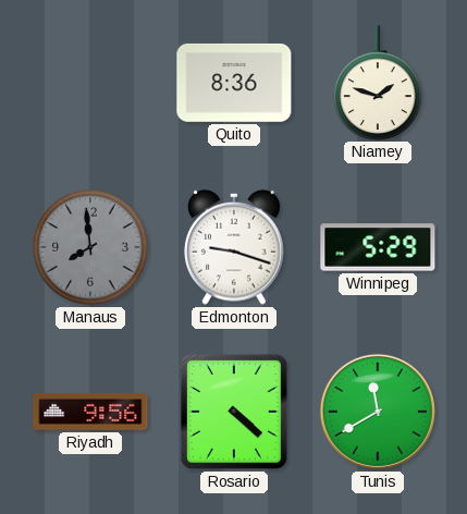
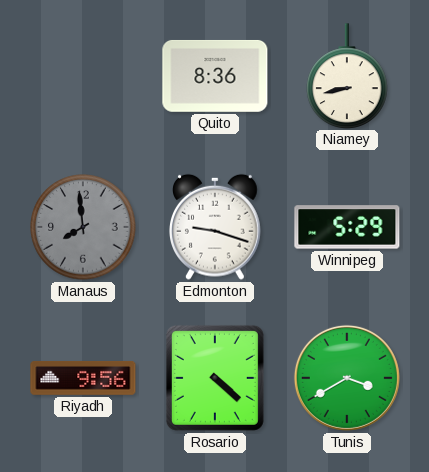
Niamey: 1:48 -> 8:43 (347, 76)
Tunis: 11:40 -> 3:40 (347, 378)
